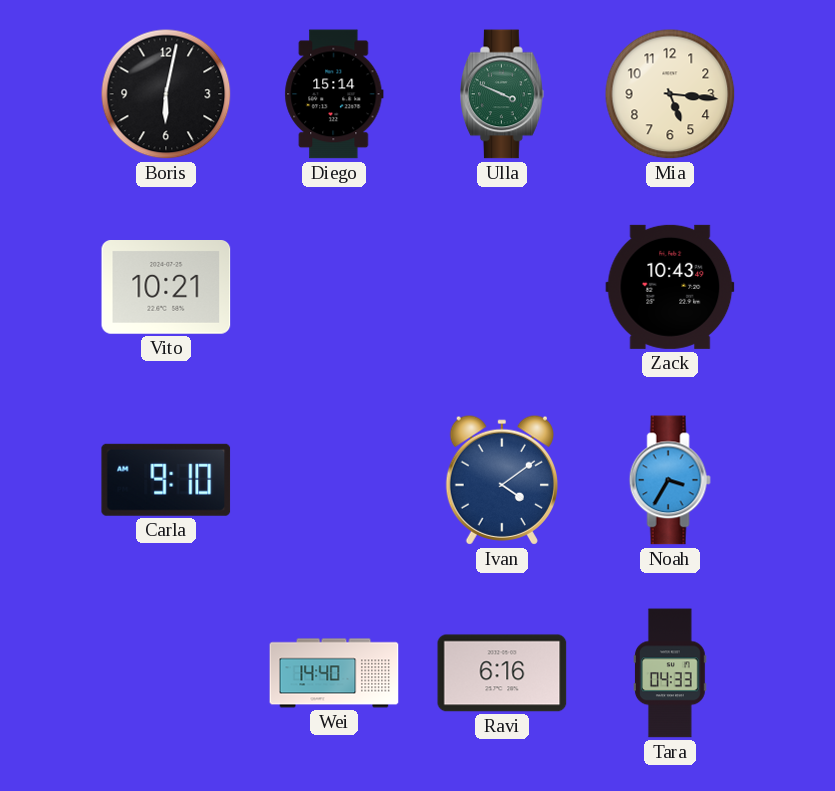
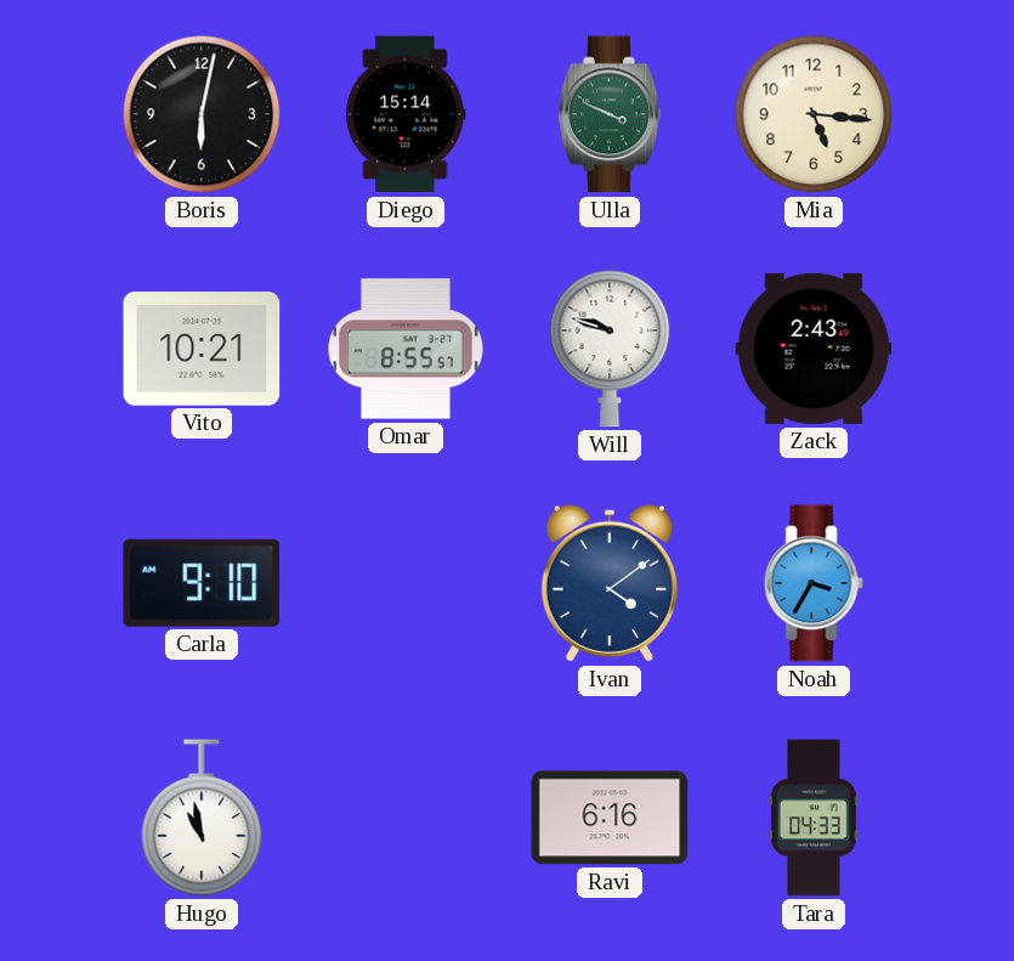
Omar: none -> 8:55 (406, 349)
Will: none -> 9:48 (610, 349)
Zack: 10:43 -> 2:43 (814, 349)
Hugo: none -> 10:58 (202, 818)
Wei: 14:40 -> none (334, 673)
